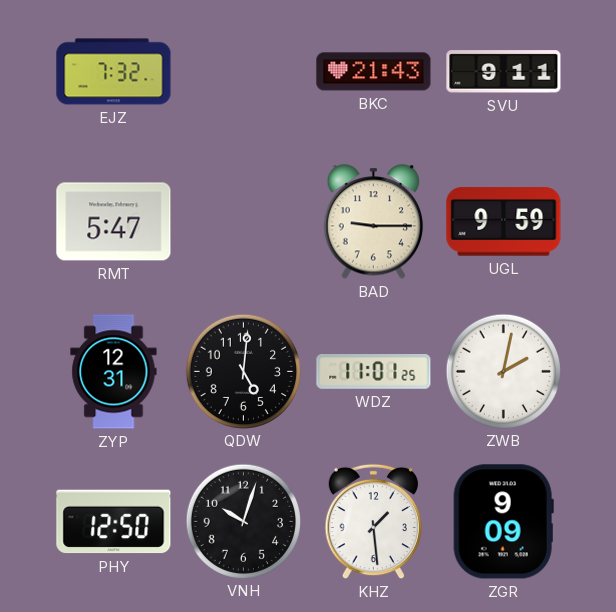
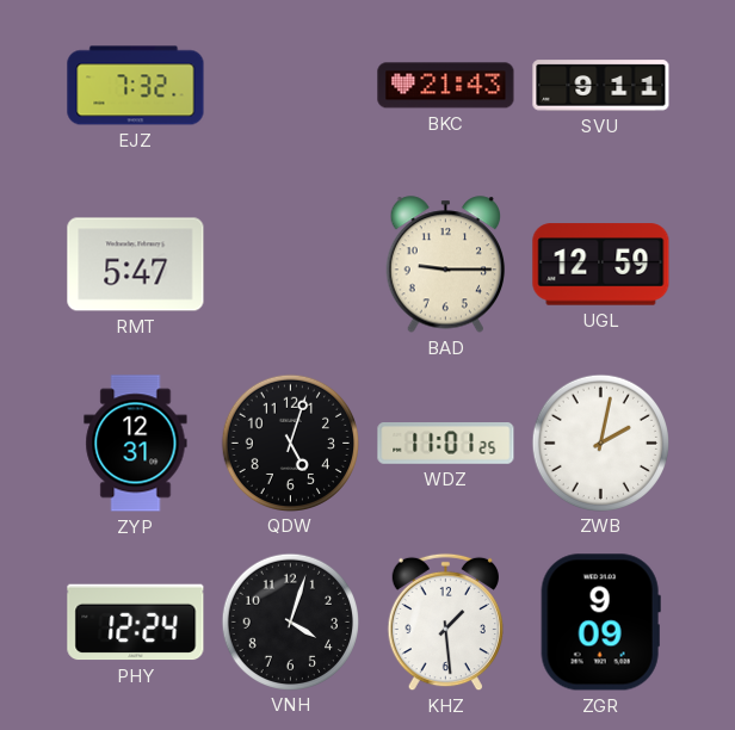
UGL: 9:59 -> 12:59 (601, 265)
QDW: 5:01 -> 5:03 (290, 443)
PHY: 12:50 -> 12:24 (136, 623)
VNH: 10:03 -> 4:03 (290, 621)
